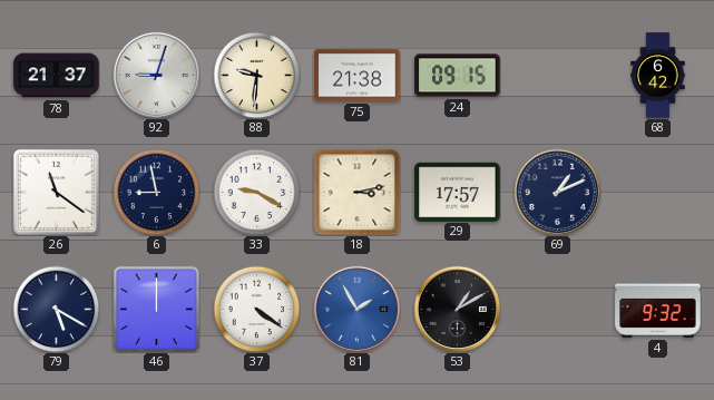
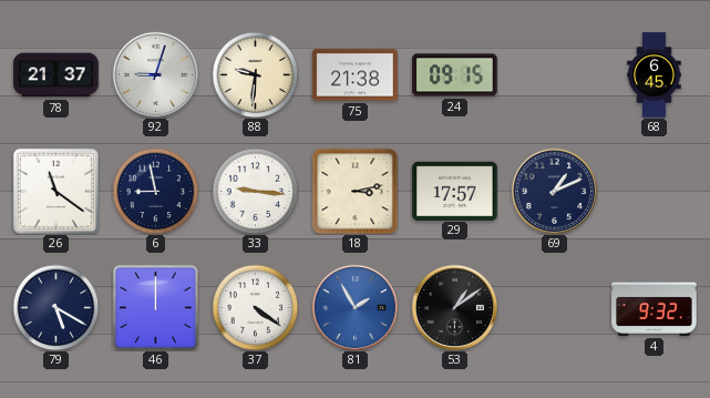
68: 6:42 -> 6:45 (655, 75)
33: 9:20 -> 9:16 (255, 191)
53: 1:10 -> 1:09 (454, 307)
